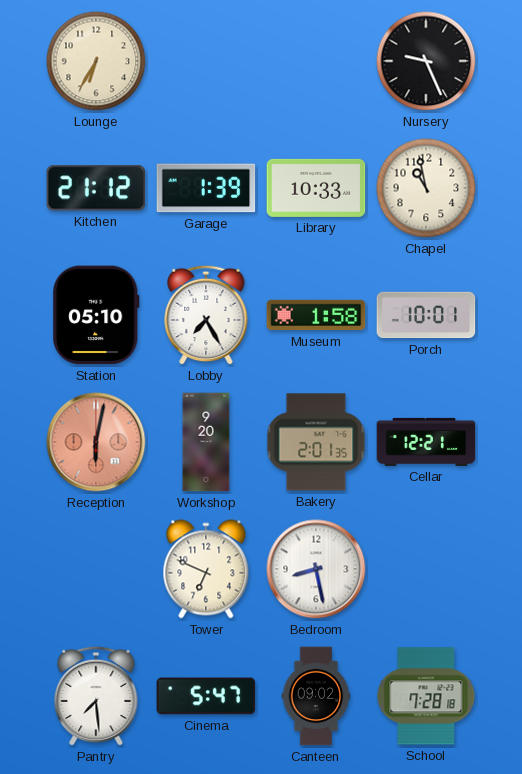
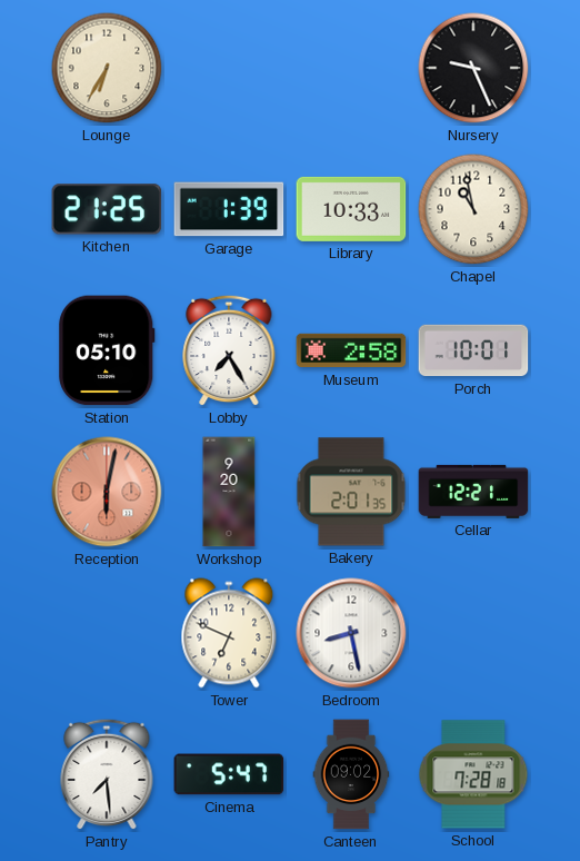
Kitchen: 21:12 -> 21:25 (107, 209)
Museum: 1:58 -> 2:58 (351, 350)
